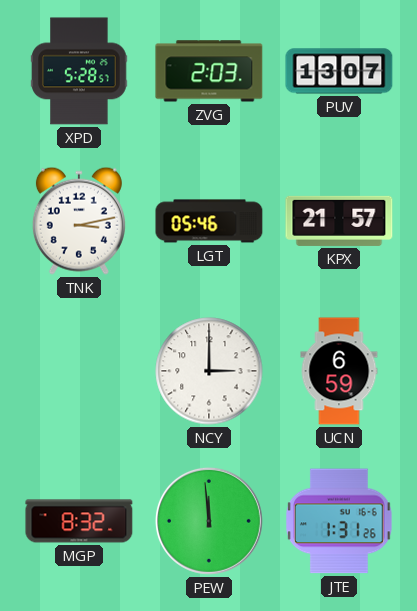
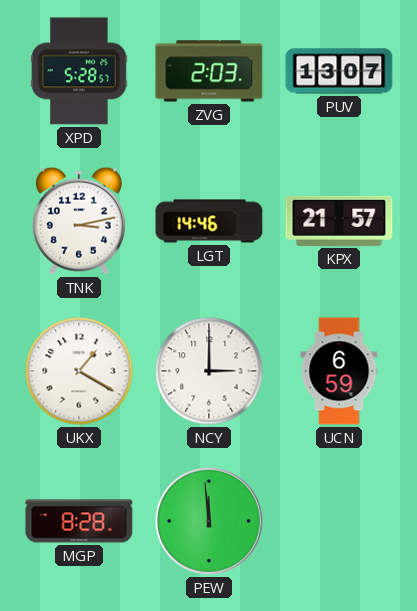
LGT: 05:46 -> 14:46 (209, 221)
UKX: none -> 1:20 (79, 371)
MGP: 8:32 -> 8:28 (79, 521)
JTE: 1:31 -> none (340, 521)
